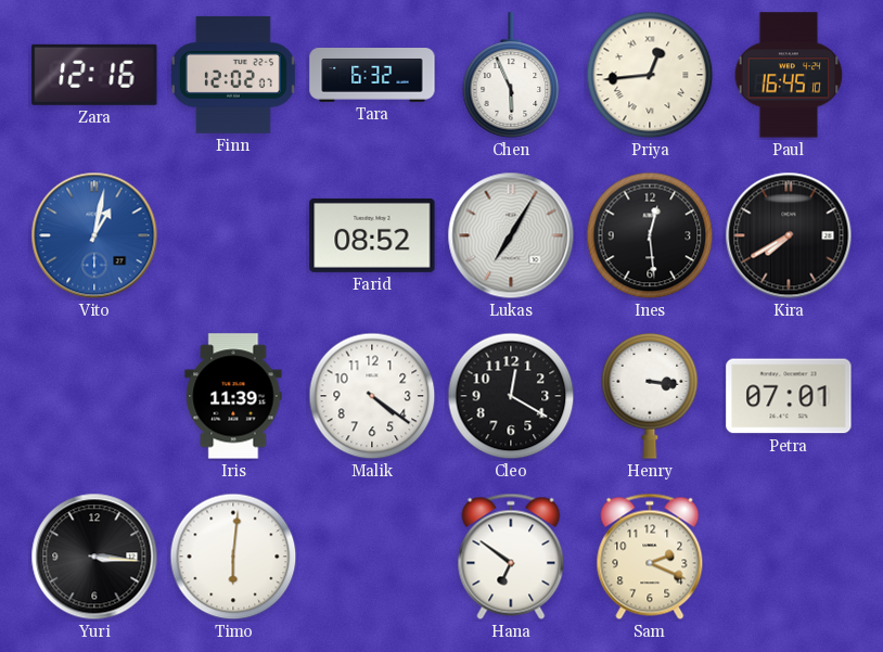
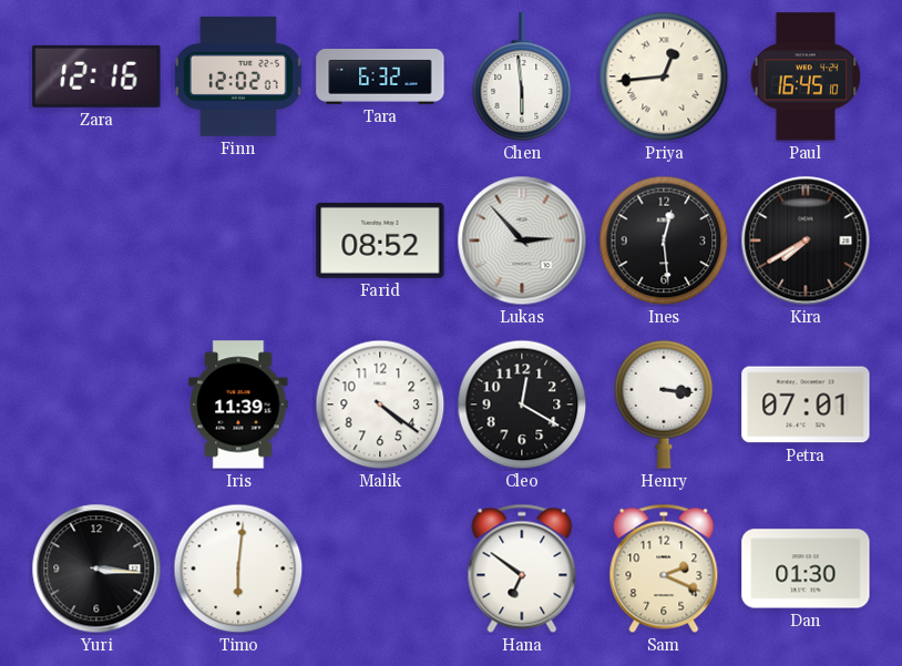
Chen: 5:56 -> 5:59 (522, 76)
Vito: 1:02 -> none (94, 235)
Lukas: 7:05 -> 2:53 (522, 240)
Dan: none -> 01:30 (806, 568)
